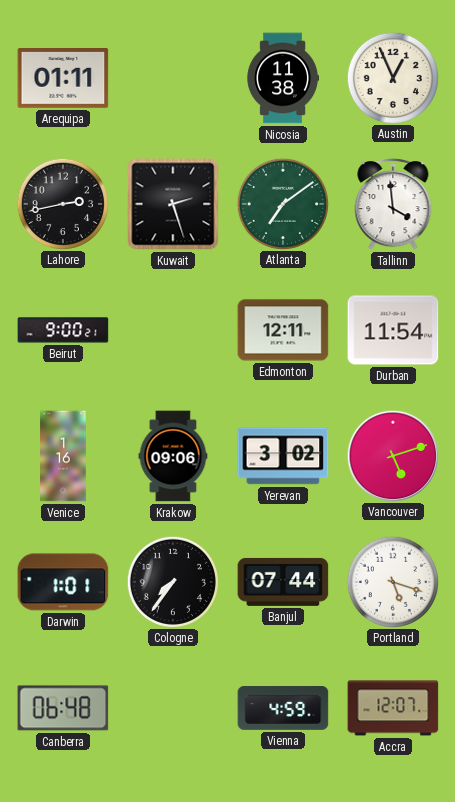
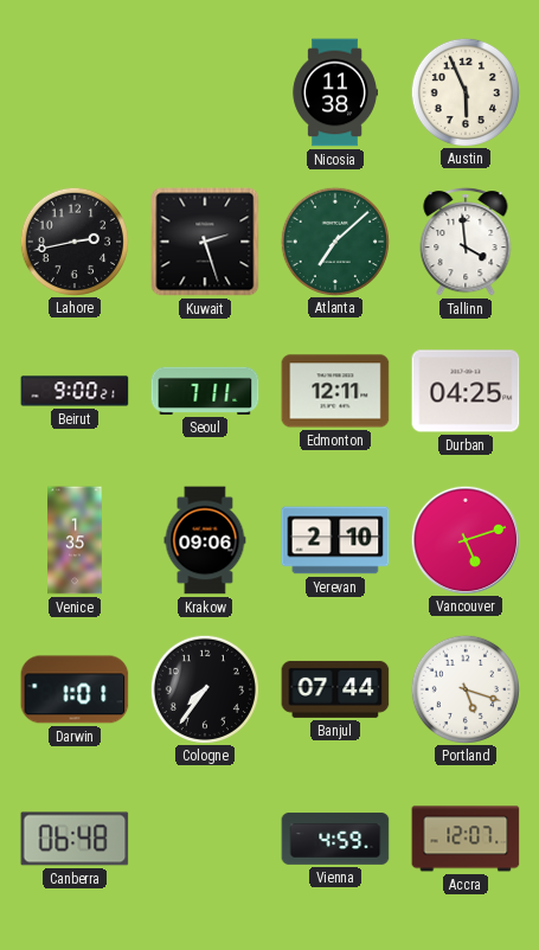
Arequipa: 01:11 -> none (63, 79)
Austin: 12:56 -> 5:56 (464, 91)
Atlanta: 7:09 -> 7:08 (334, 240)
Seoul: none -> 7:11 (205, 391)
Durban: 11:54 -> 04:25 (466, 391)
Venice: 1:16 -> 1:35 (75, 540)
Yerevan: 3:02 -> 2:10 (335, 540)
